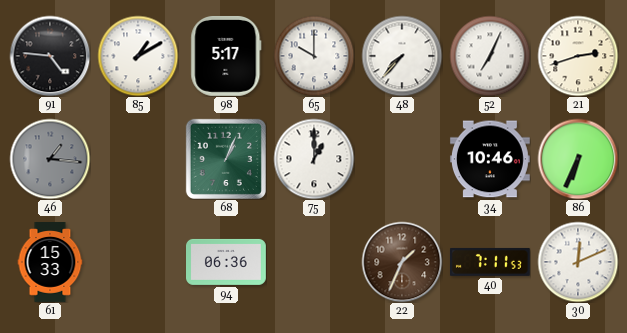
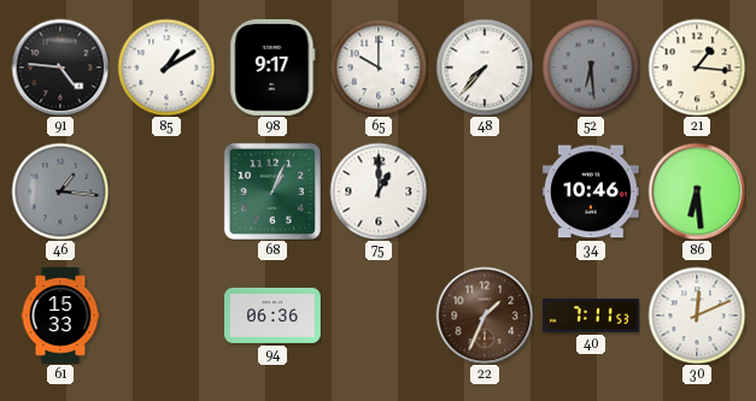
98: 5:17 -> 9:17 (272, 67)
52: 7:04 -> 6:29 (591, 67)
52 dial: white -> grey (591, 67)
21: 2:42 -> 1:16 (697, 67)
86: 6:34 -> 6:29 (697, 191)
